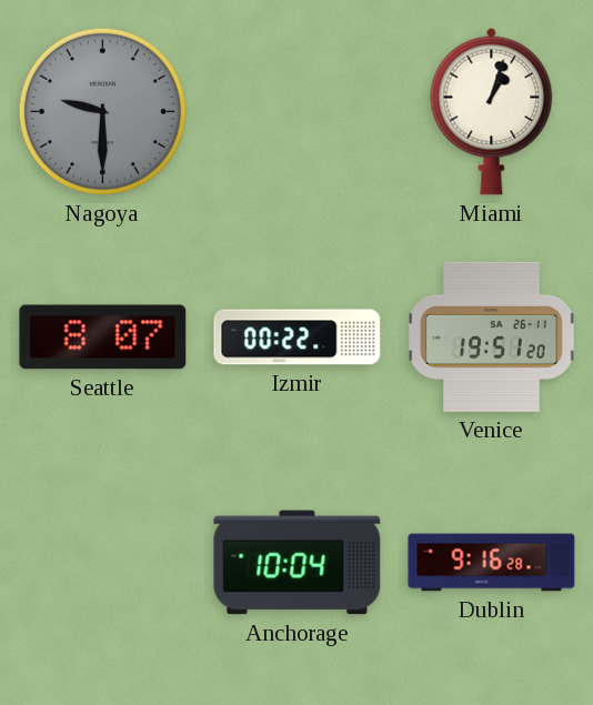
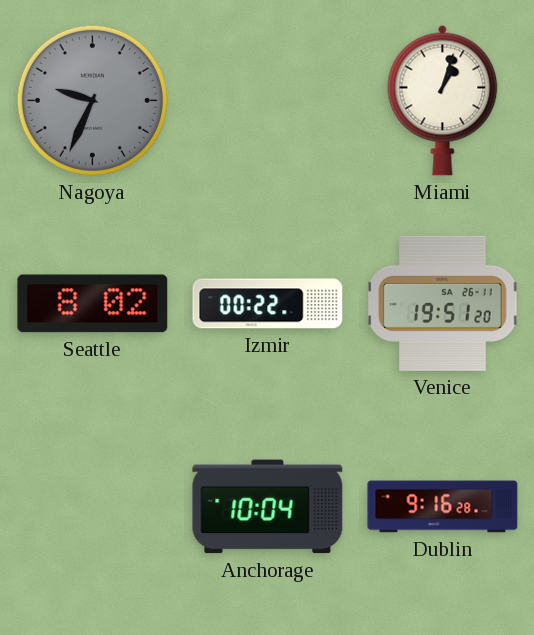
Nagoya: 9:30 -> 9:34 (92, 100)
Seattle: 8:07 -> 8:02 (93, 304)
